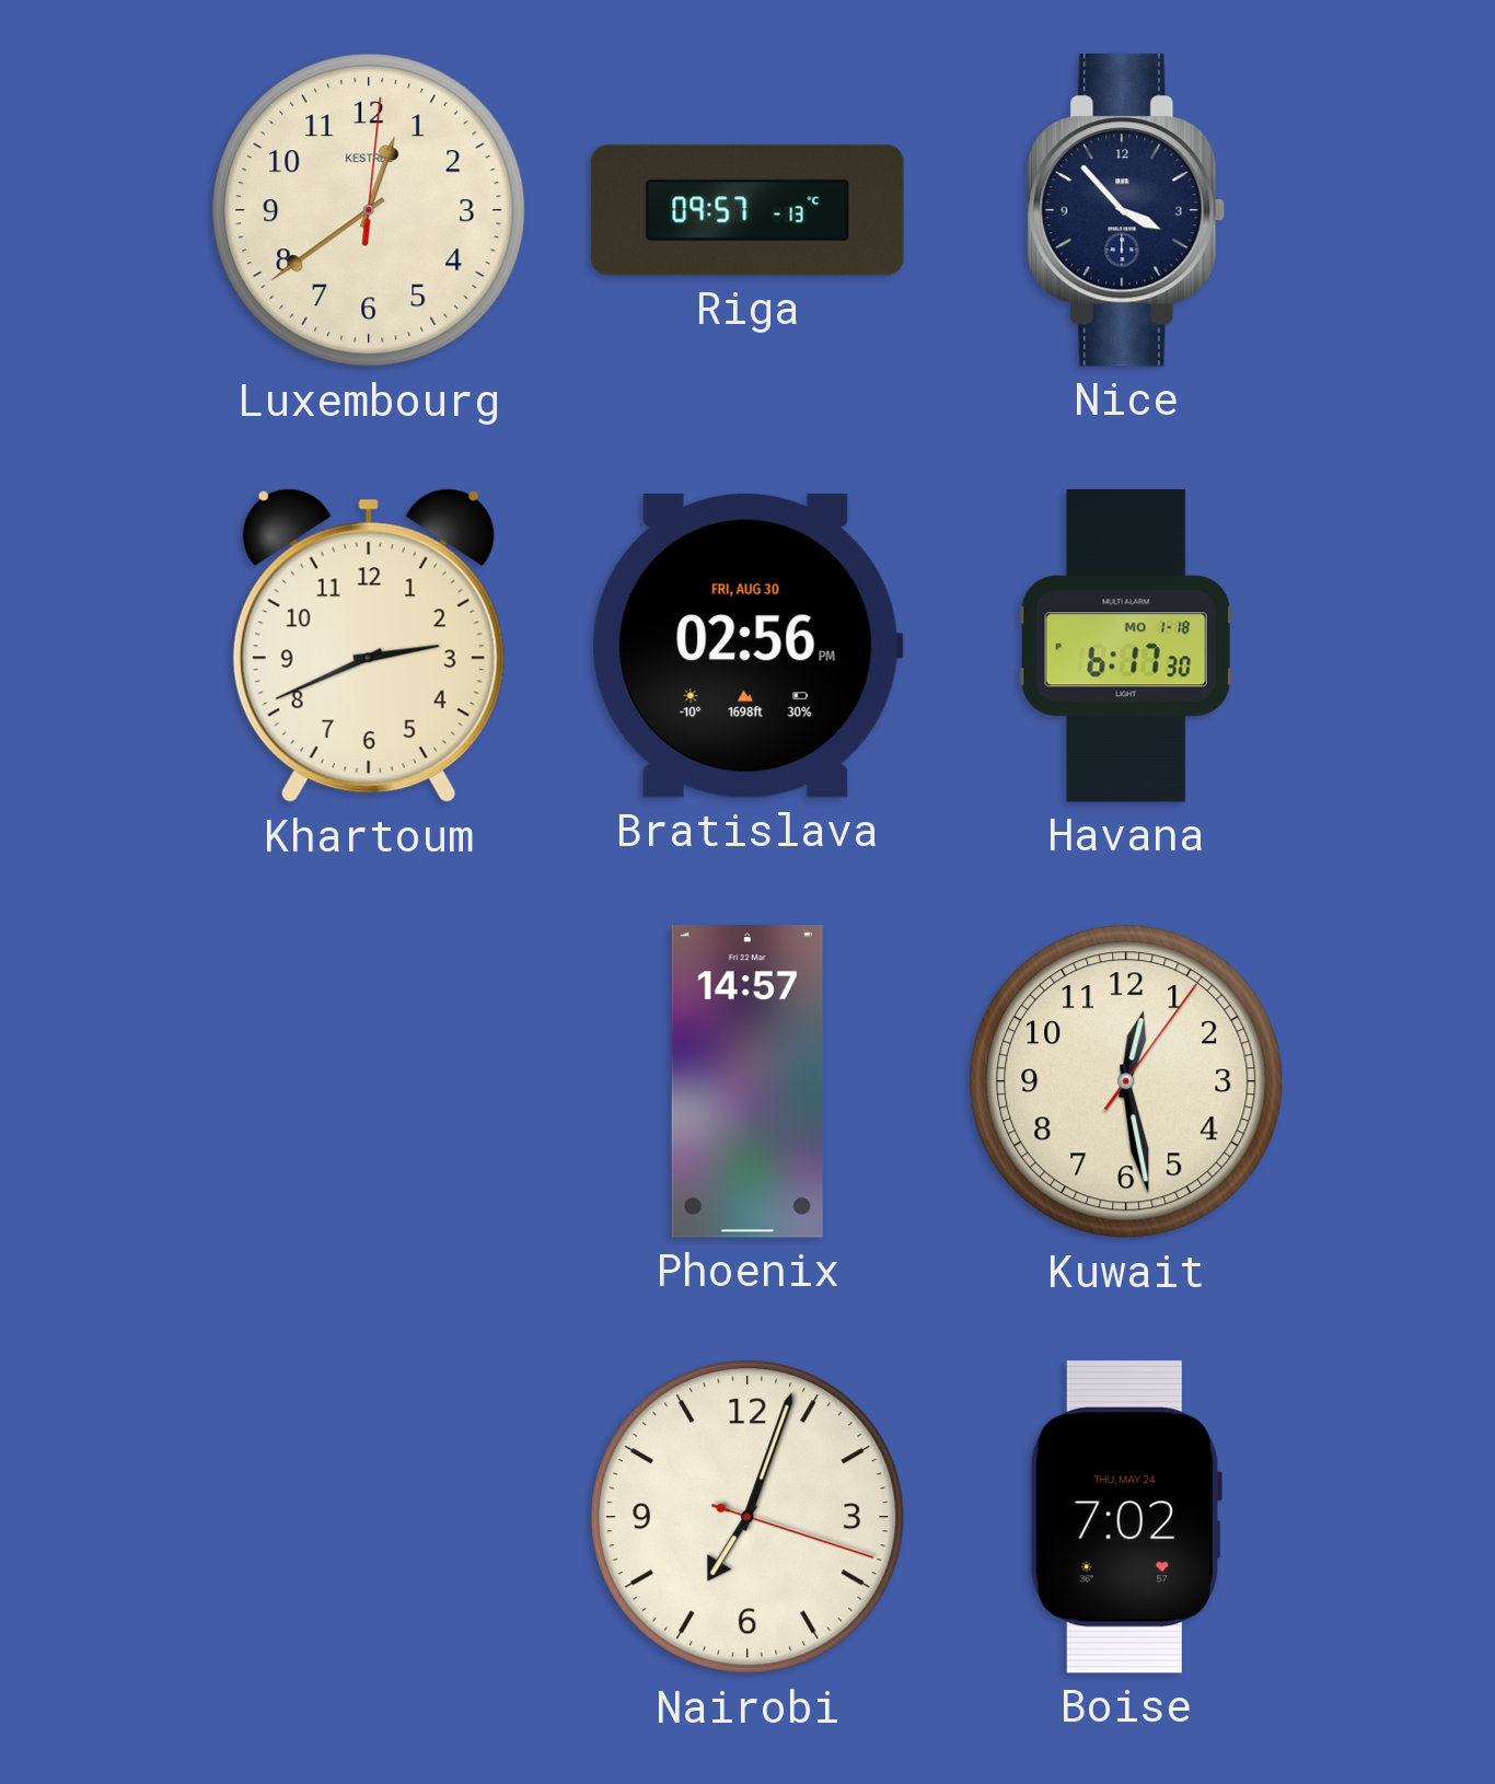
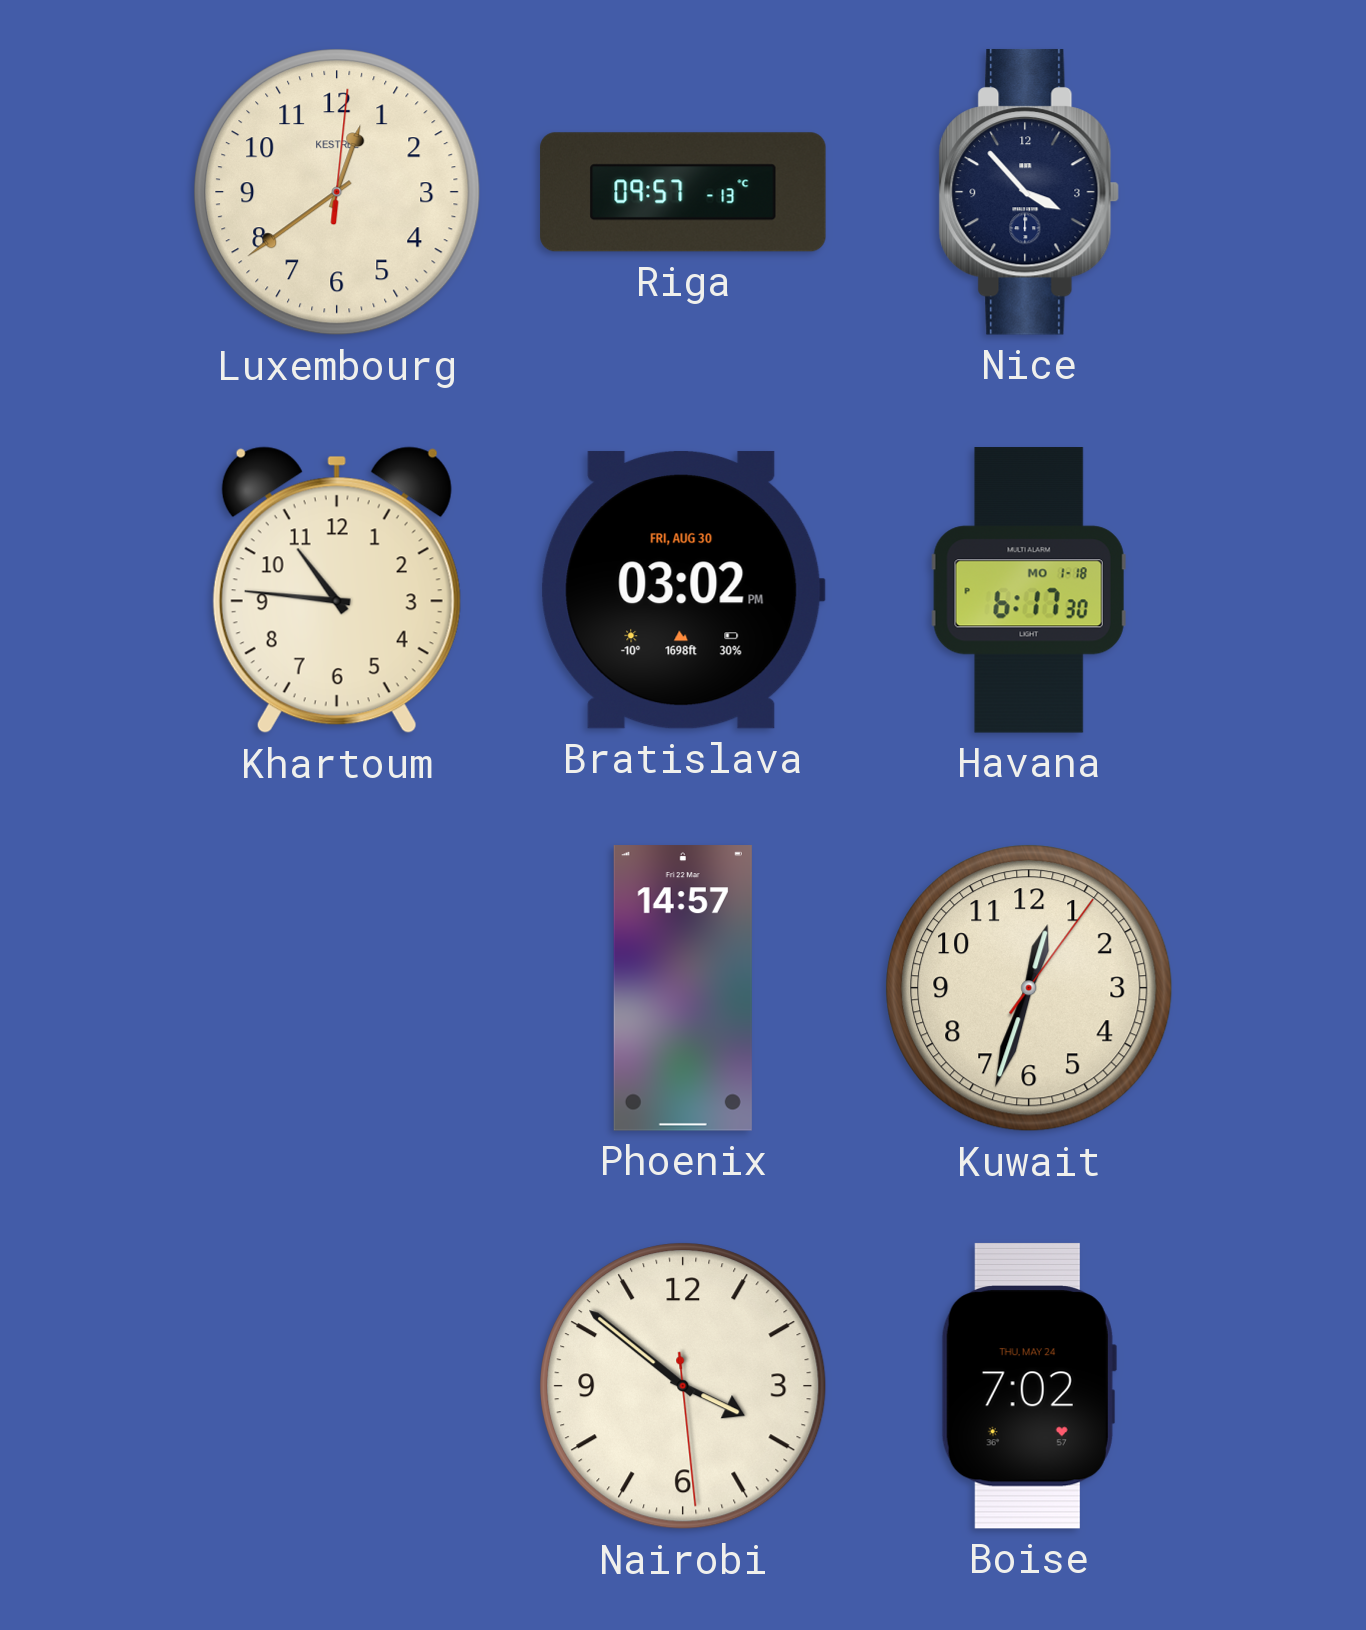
Khartoum: 2:41 -> 10:46 (337, 590)
Bratislava: 02:56 -> 03:02 (683, 590)
Kuwait: 12:28 -> 12:33 (1029, 988)
Nairobi: 7:03 -> 3:51 (683, 1386)
